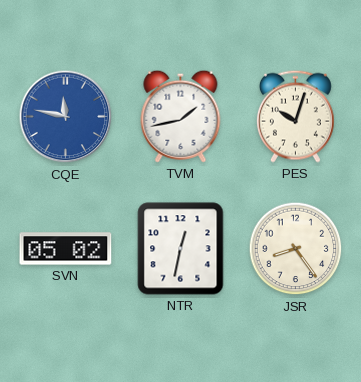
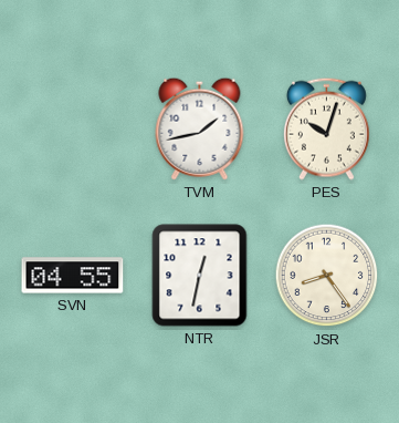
CQE: 11:47 -> none (66, 117)
SVN: 05:02 -> 04:55 (73, 276)
